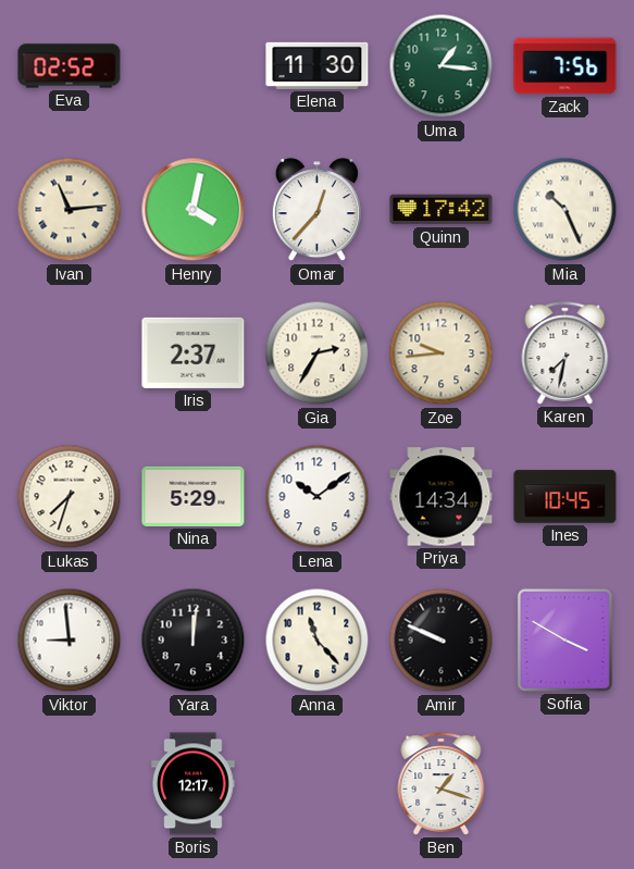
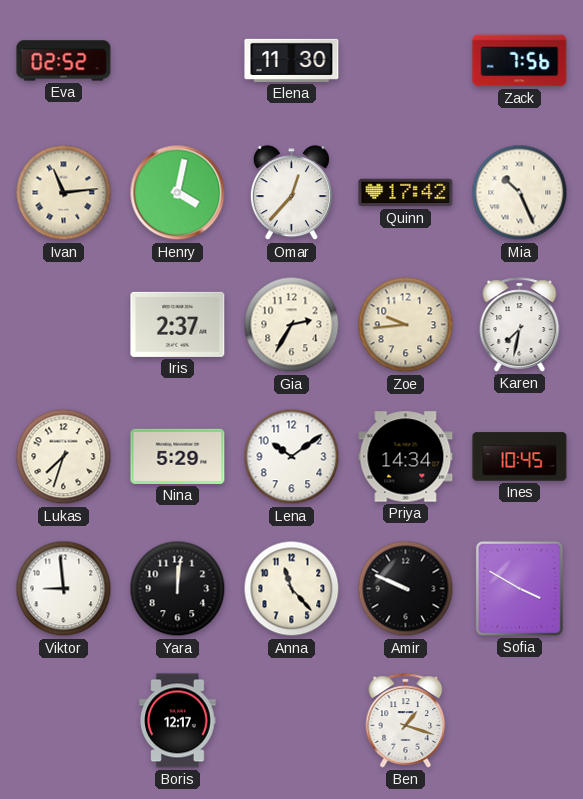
Uma: 1:16 -> none (442, 66)
